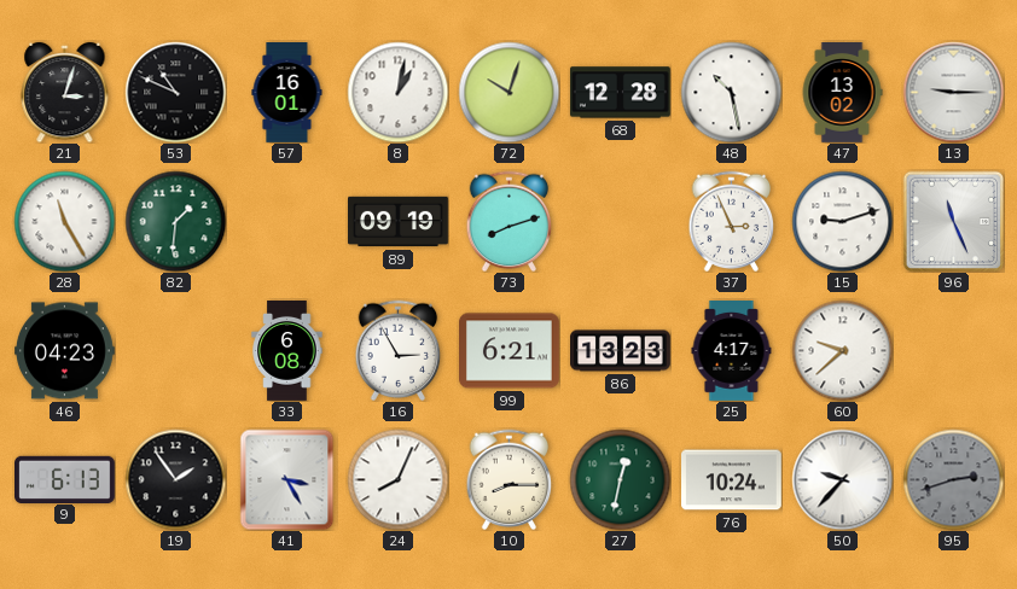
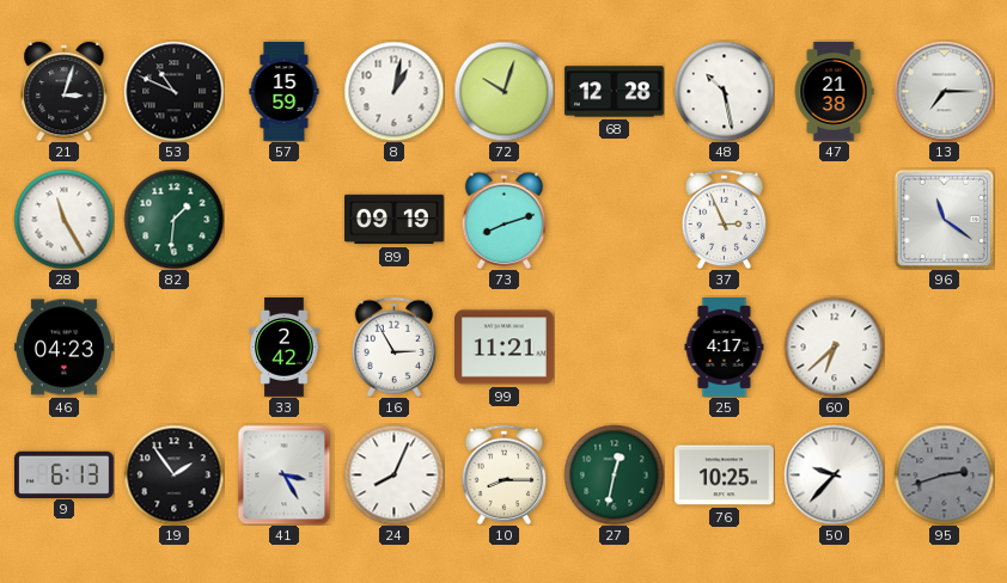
57: 16:01 -> 15:59 (285, 92)
47: 13:02 -> 21:38 (834, 92)
13: 9:15 -> 7:15 (944, 91)
15: 9:12 -> none (842, 221)
96: 11:26 -> 11:21 (944, 219)
33: 6:08 -> 2:42 (285, 348)
99: 6:21 -> 11:21 (505, 348)
86: 13:23 -> none (621, 351)
60: 9:38 -> 6:38 (834, 346)
76: 10:24 -> 10:25 (725, 475)
